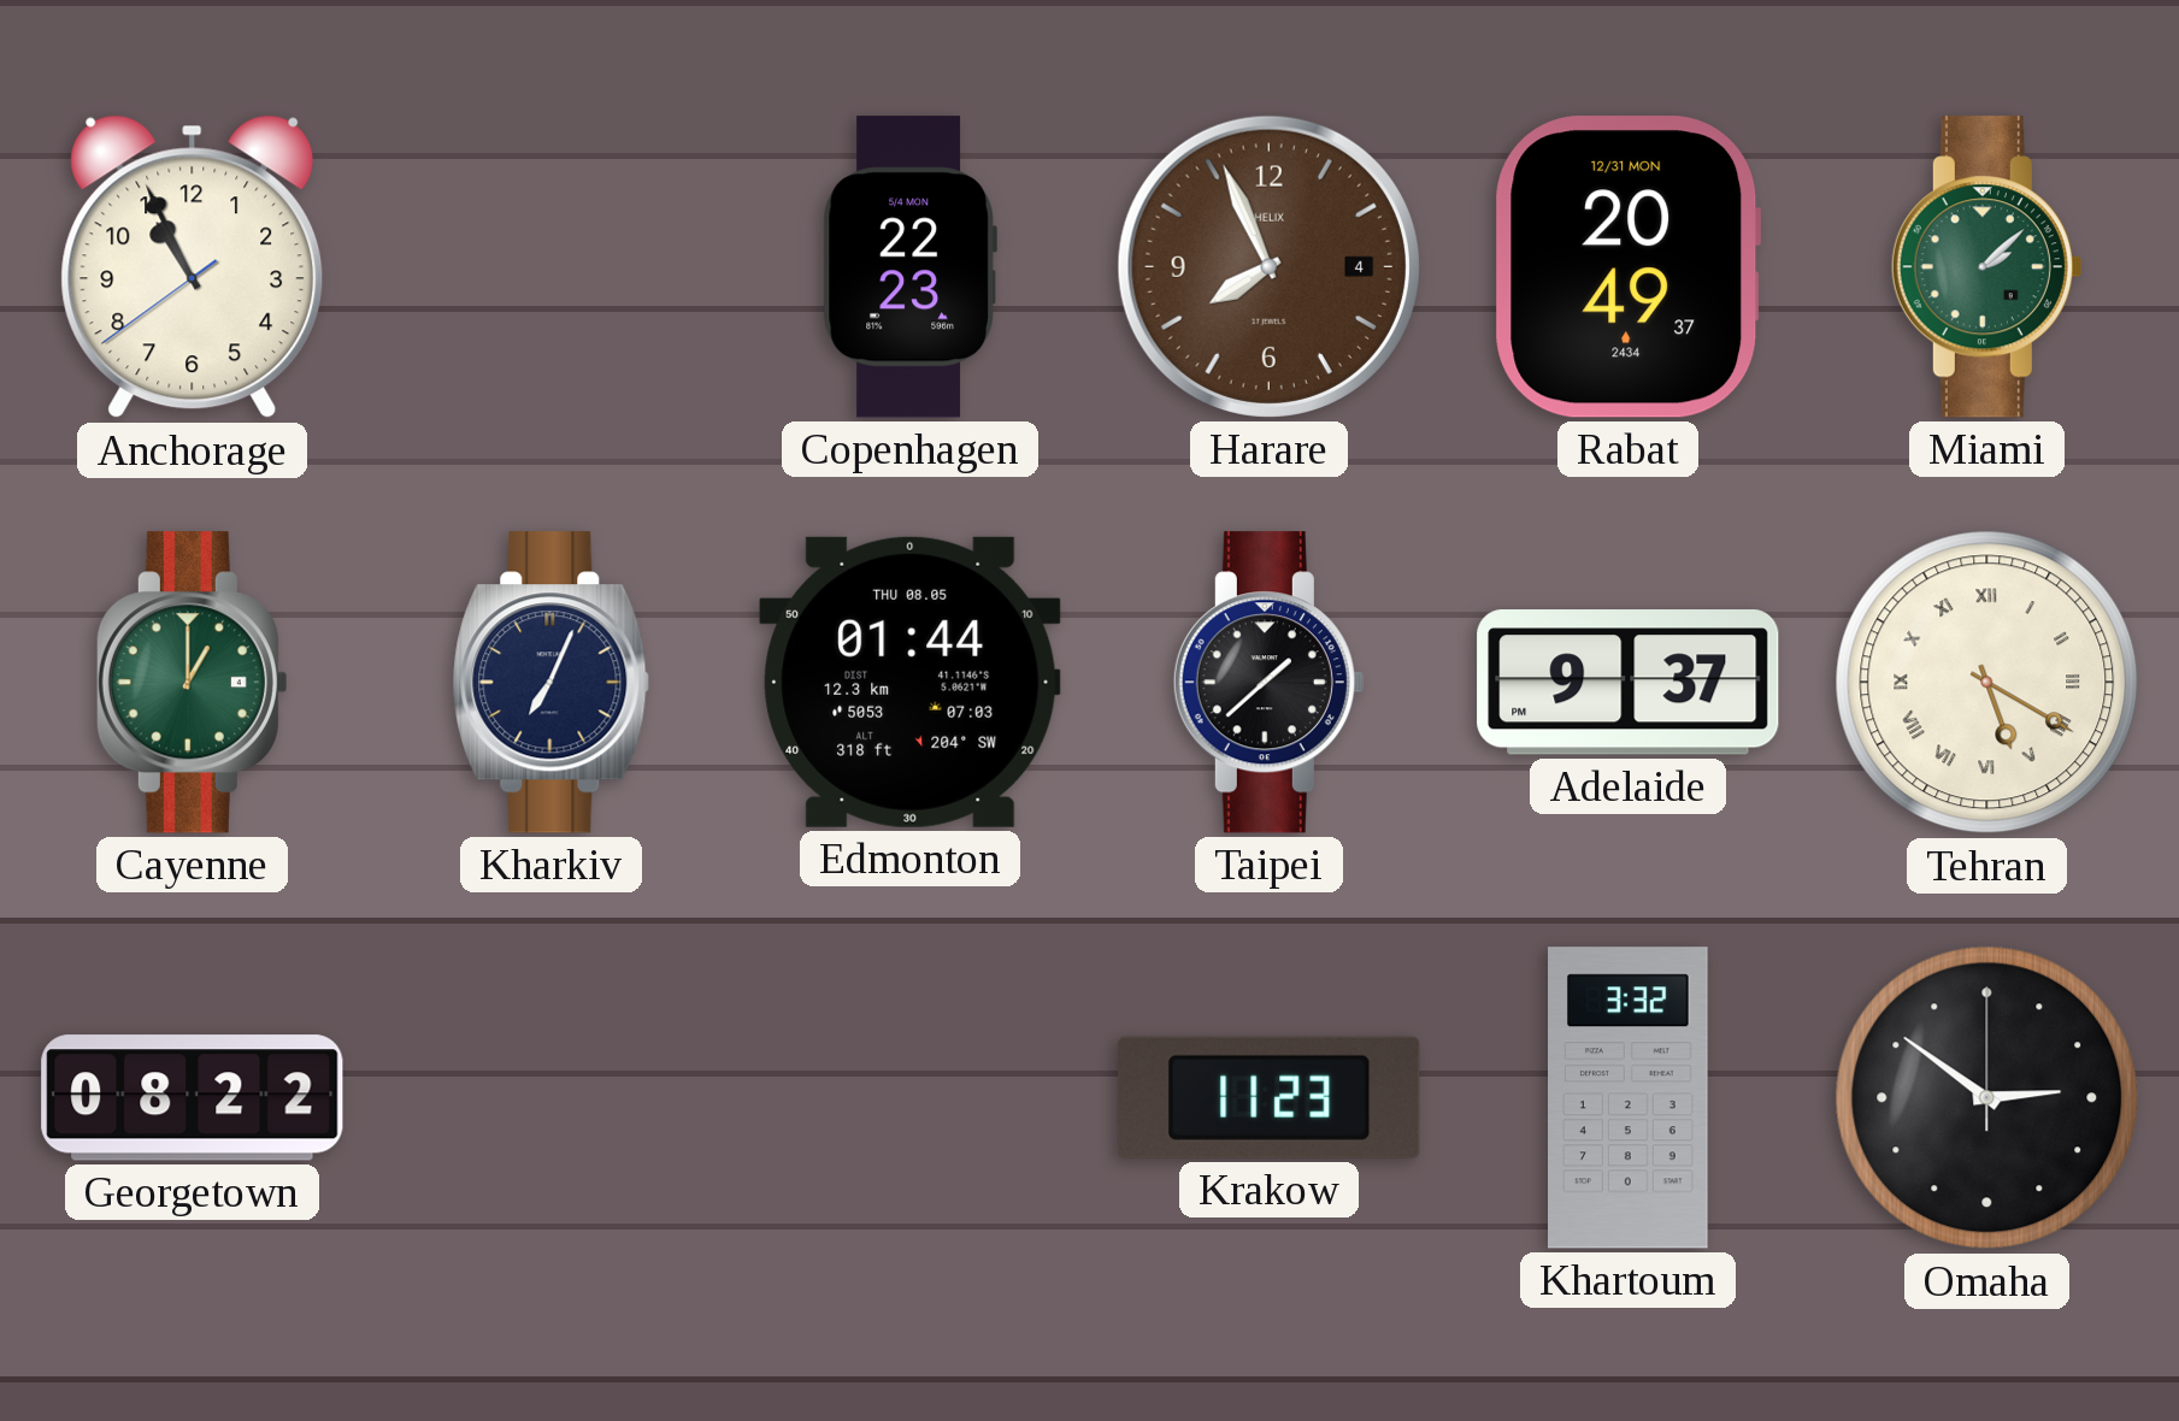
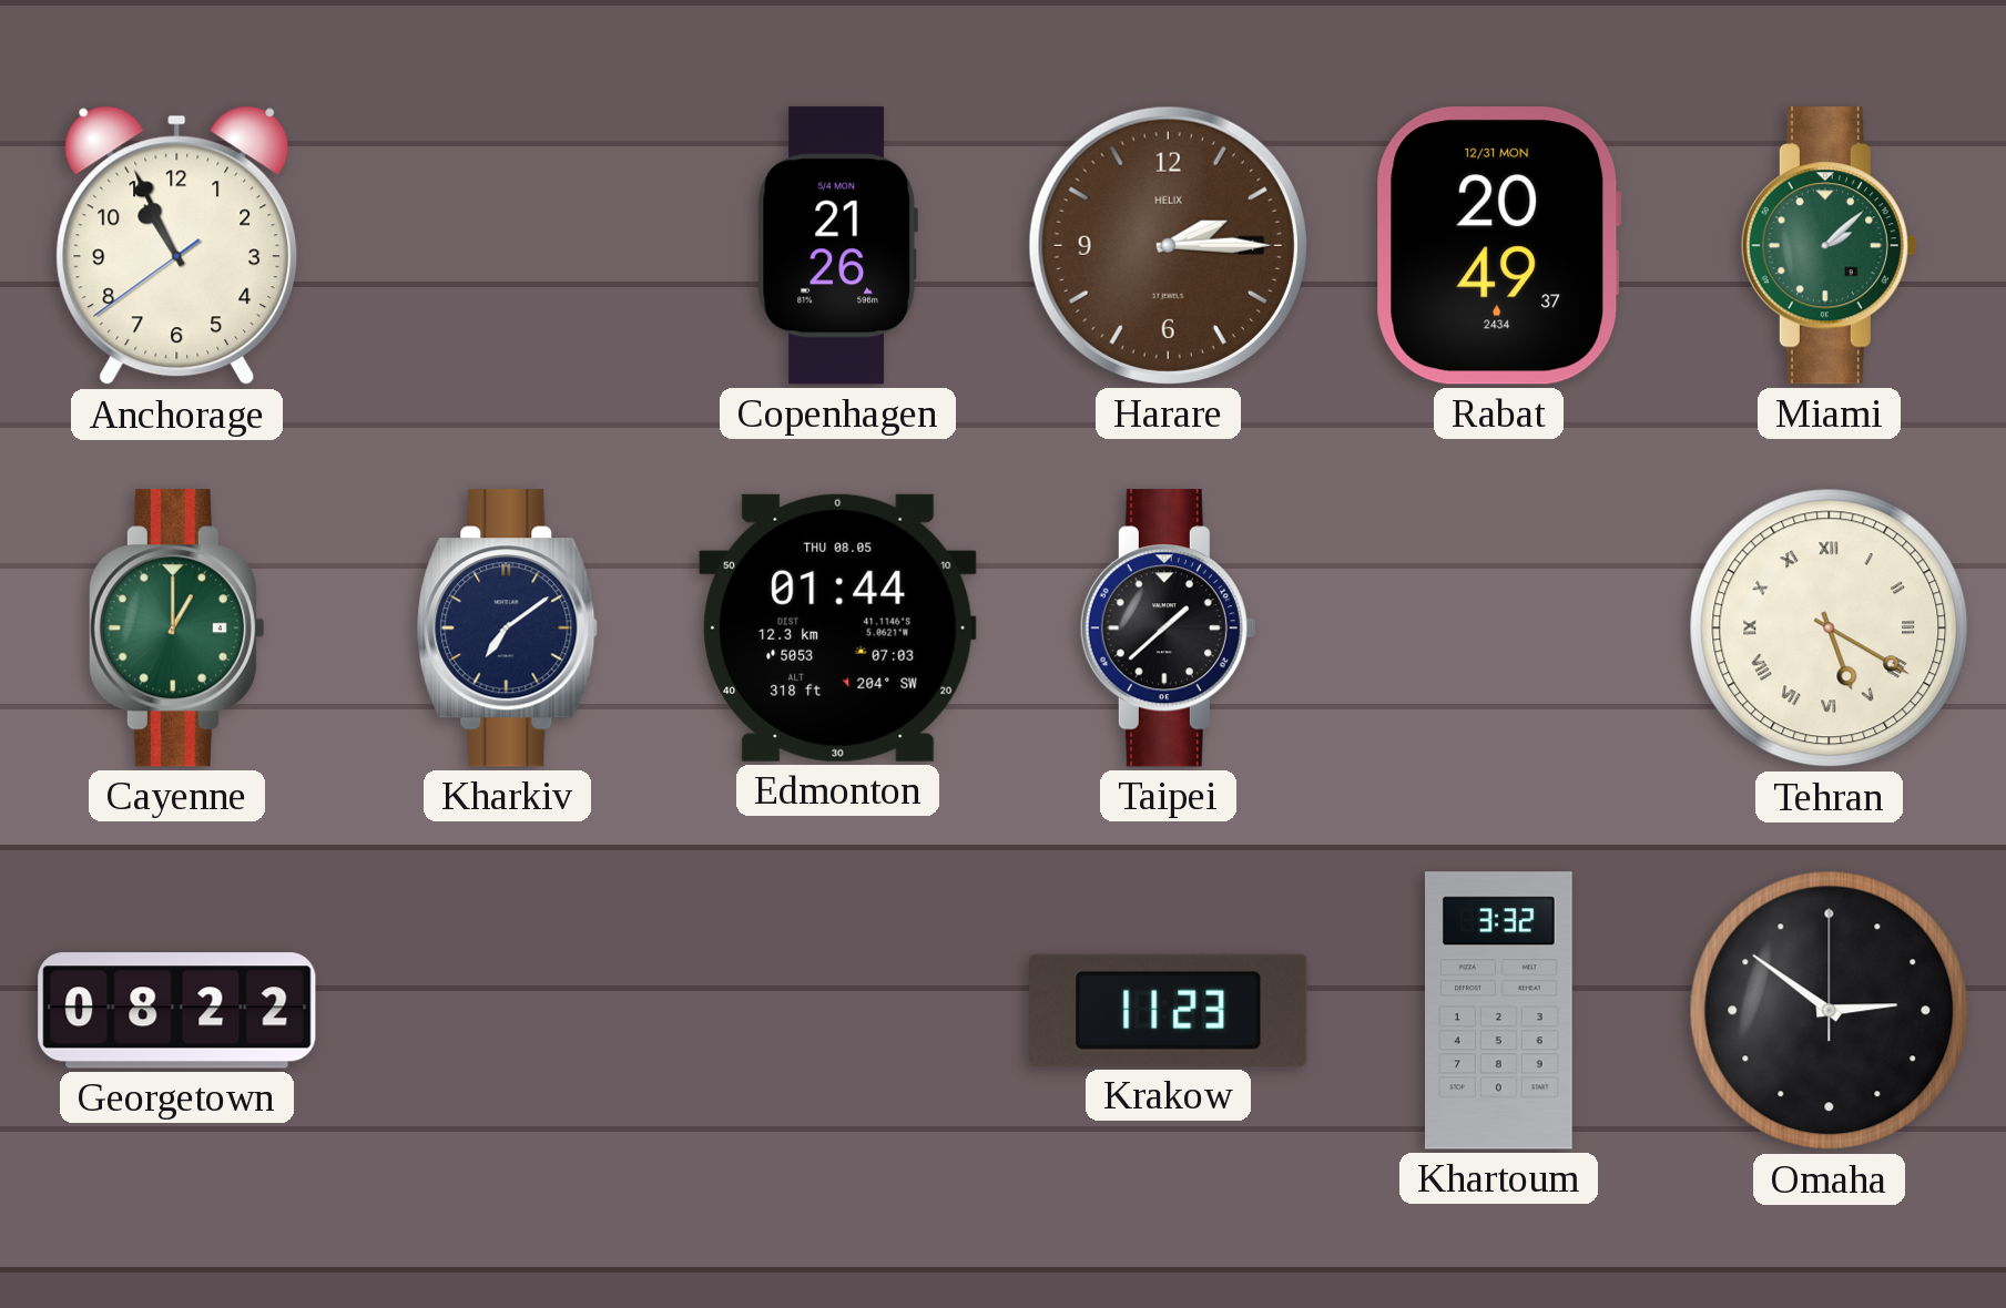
Copenhagen: 22:23 -> 21:26 (837, 246)
Harare: 7:56 -> 2:15 (1168, 245)
Kharkiv: 7:04 -> 7:09 (508, 629)
Adelaide: 9:37 -> none (1629, 683)
